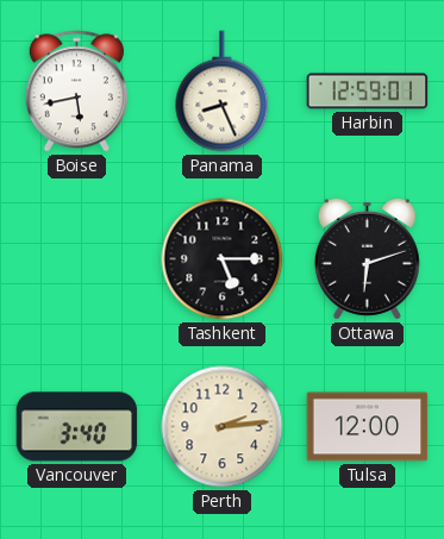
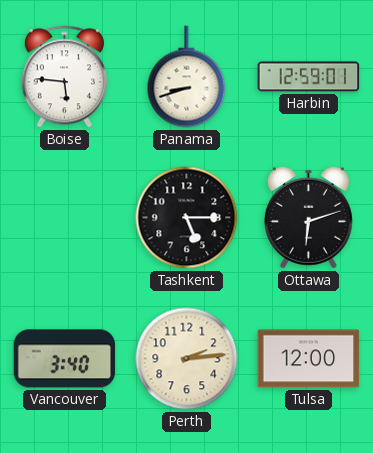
Boise: 5:43 -> 5:46 (64, 77)
Panama: 8:26 -> 8:42 (187, 77)
